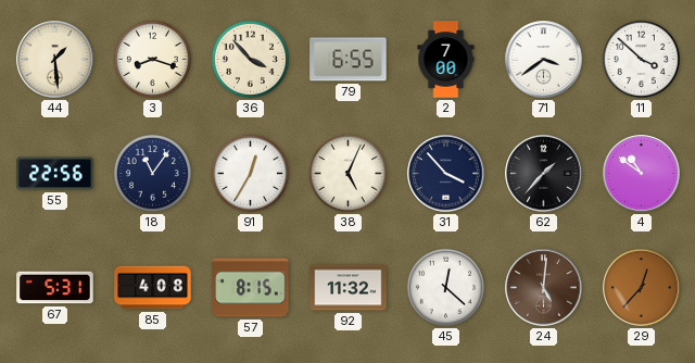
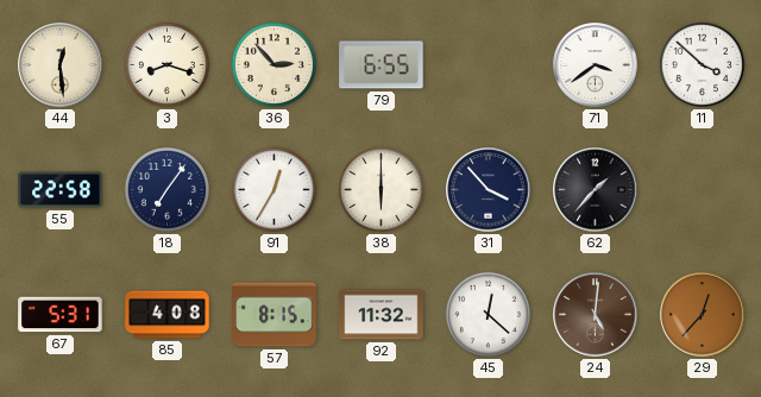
44: 1:29 -> 12:29 (61, 65)
36: 3:53 -> 2:53 (273, 64)
2: 7:00 -> none (446, 60)
55: 22:56 -> 22:58 (61, 190)
18: 11:06 -> 7:06 (166, 189)
38: 5:04 -> 6:00 (380, 189)
4: 10:51 -> none (642, 174)
